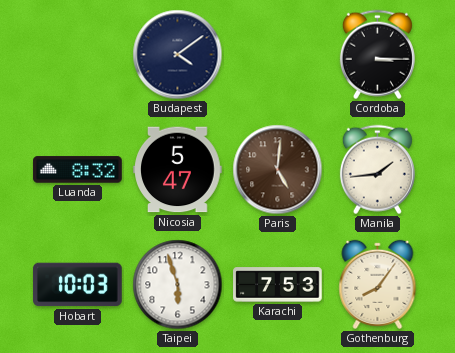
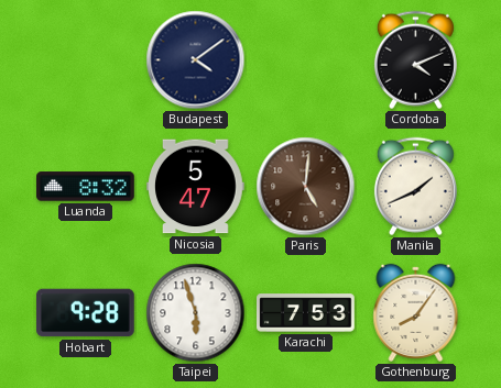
Cordoba: 3:15 -> 4:11 (415, 60)
Manila: 1:44 -> 1:41 (415, 187)
Hobart: 10:03 -> 9:28 (86, 313)
